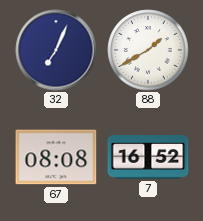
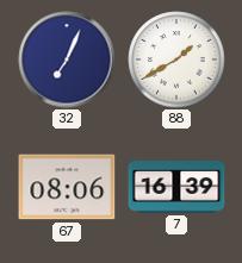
67: 08:08 -> 08:06 (67, 187)
7: 16:52 -> 16:39 (176, 187)
